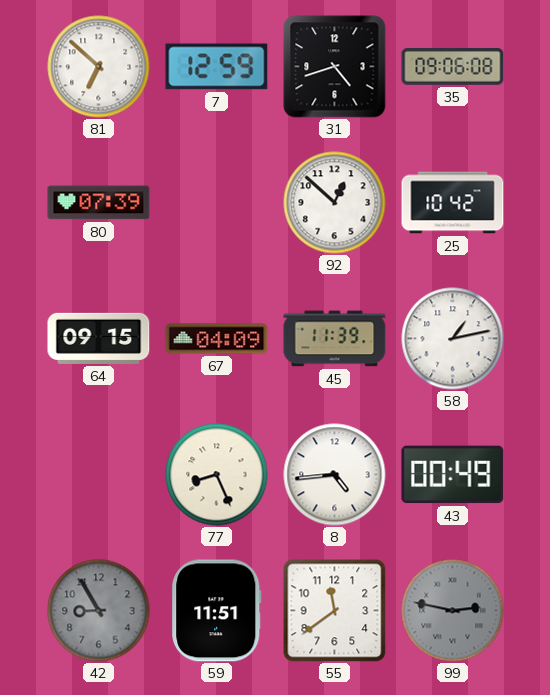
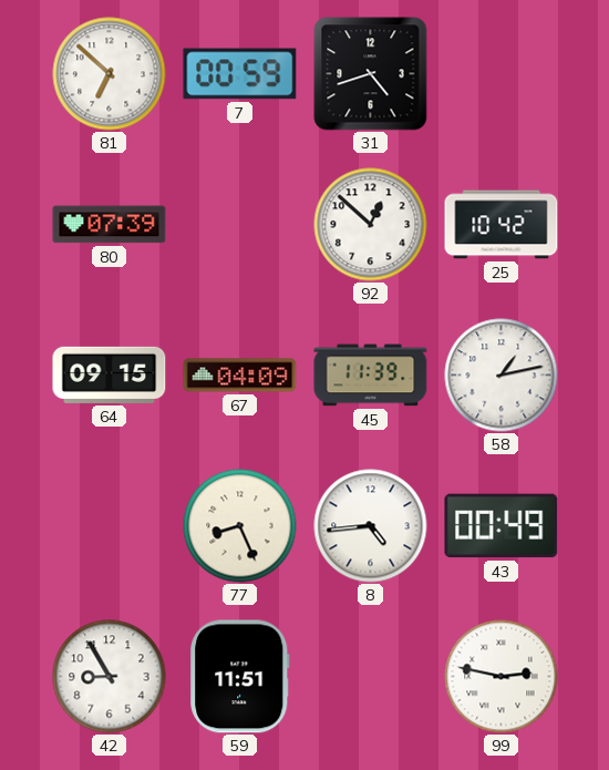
7: 12:59 -> 00:59 (240, 74)
35: 09:06 -> none (453, 67)
42 dial: grey -> white (110, 677)
55: 11:39 -> none (335, 611)
99 dial: grey -> white (502, 677)
